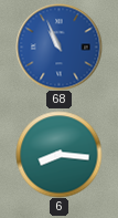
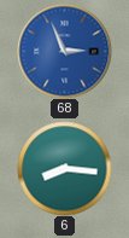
68: 10:56 -> 2:56 (64, 51)
